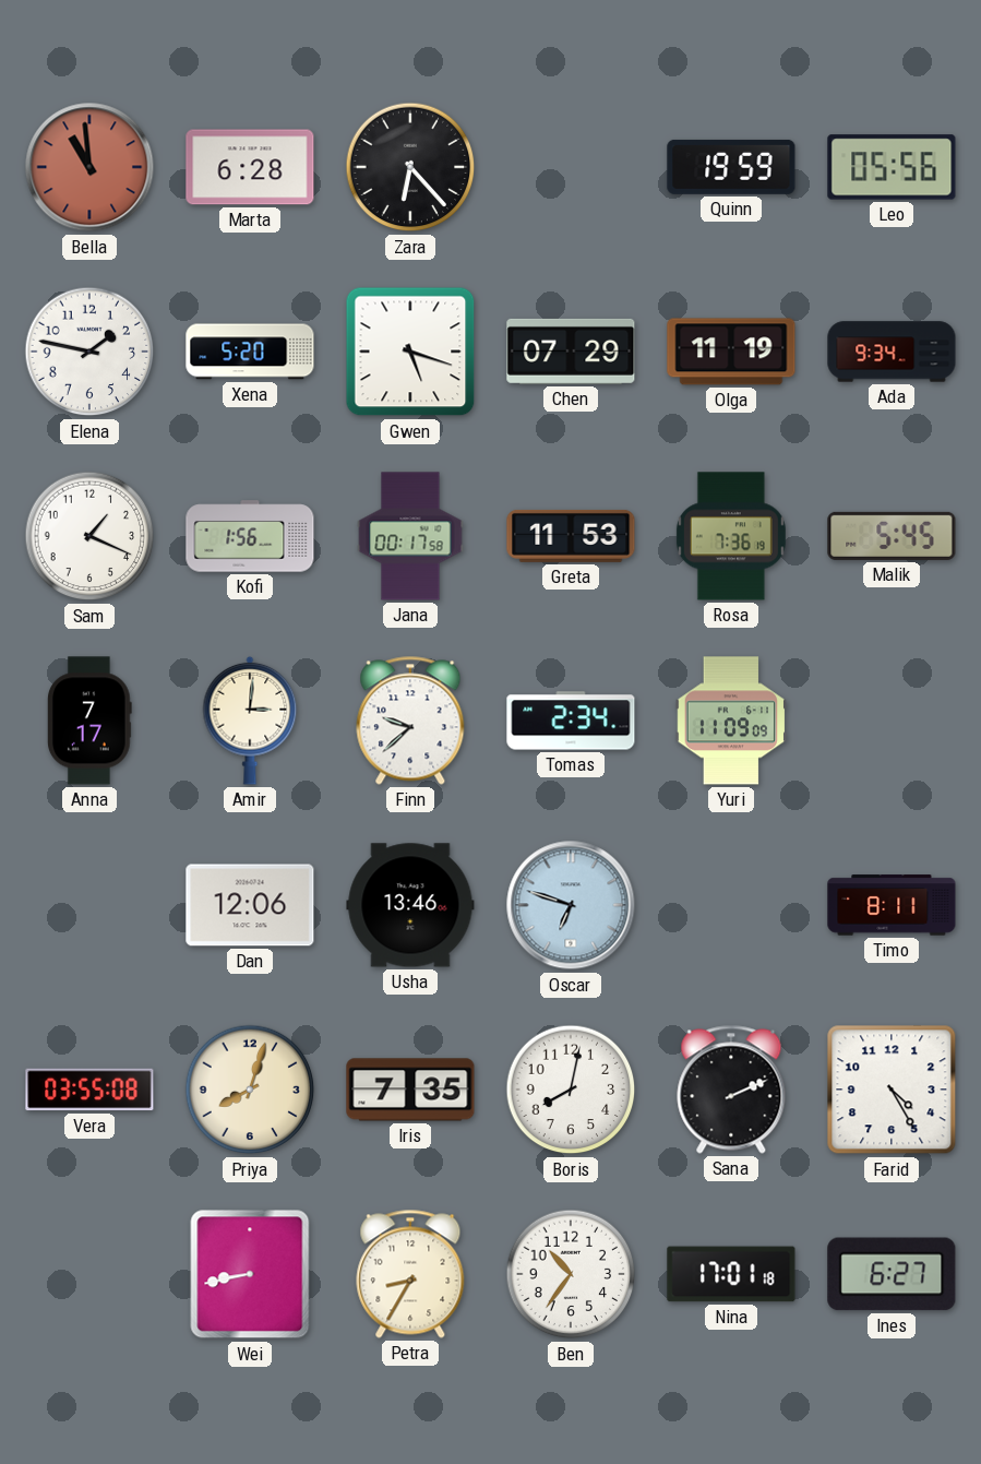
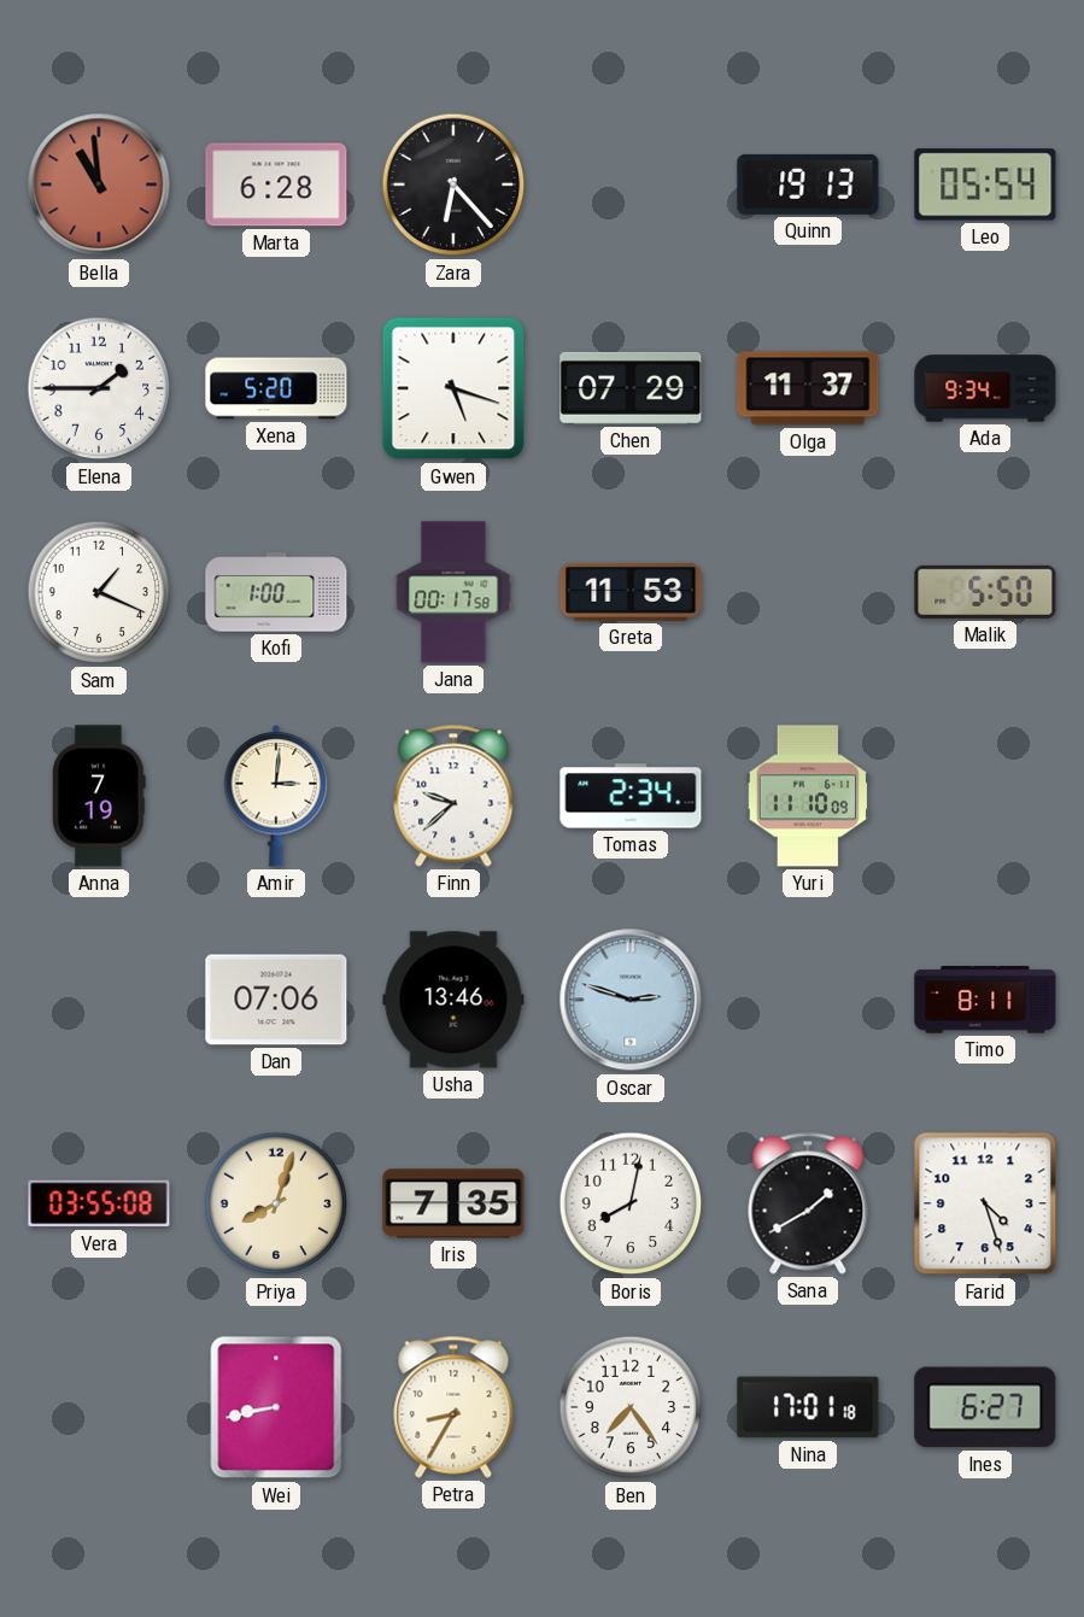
Quinn: 19:59 -> 19:13 (808, 184)
Leo: 05:56 -> 05:54 (985, 184)
Elena: 1:47 -> 1:45 (99, 388)
Olga: 11:19 -> 11:37 (808, 388)
Kofi: 1:56 -> 1:00 (276, 592)
Rosa: 7:36 -> none (731, 536)
Malik: 5:45 -> 5:50 (985, 592)
Anna: 7:17 -> 7:19 (100, 796)
Yuri: 11:09 -> 11:10 (807, 796)
Dan: 12:06 -> 07:06 (276, 1000)
Oscar: 6:48 -> 2:48 (631, 1000)
Sana: 2:11 -> 1:40 (808, 1203)
Farid: 4:25 -> 4:27 (985, 1203)
Ben: 10:36 -> 7:24 (631, 1407)
